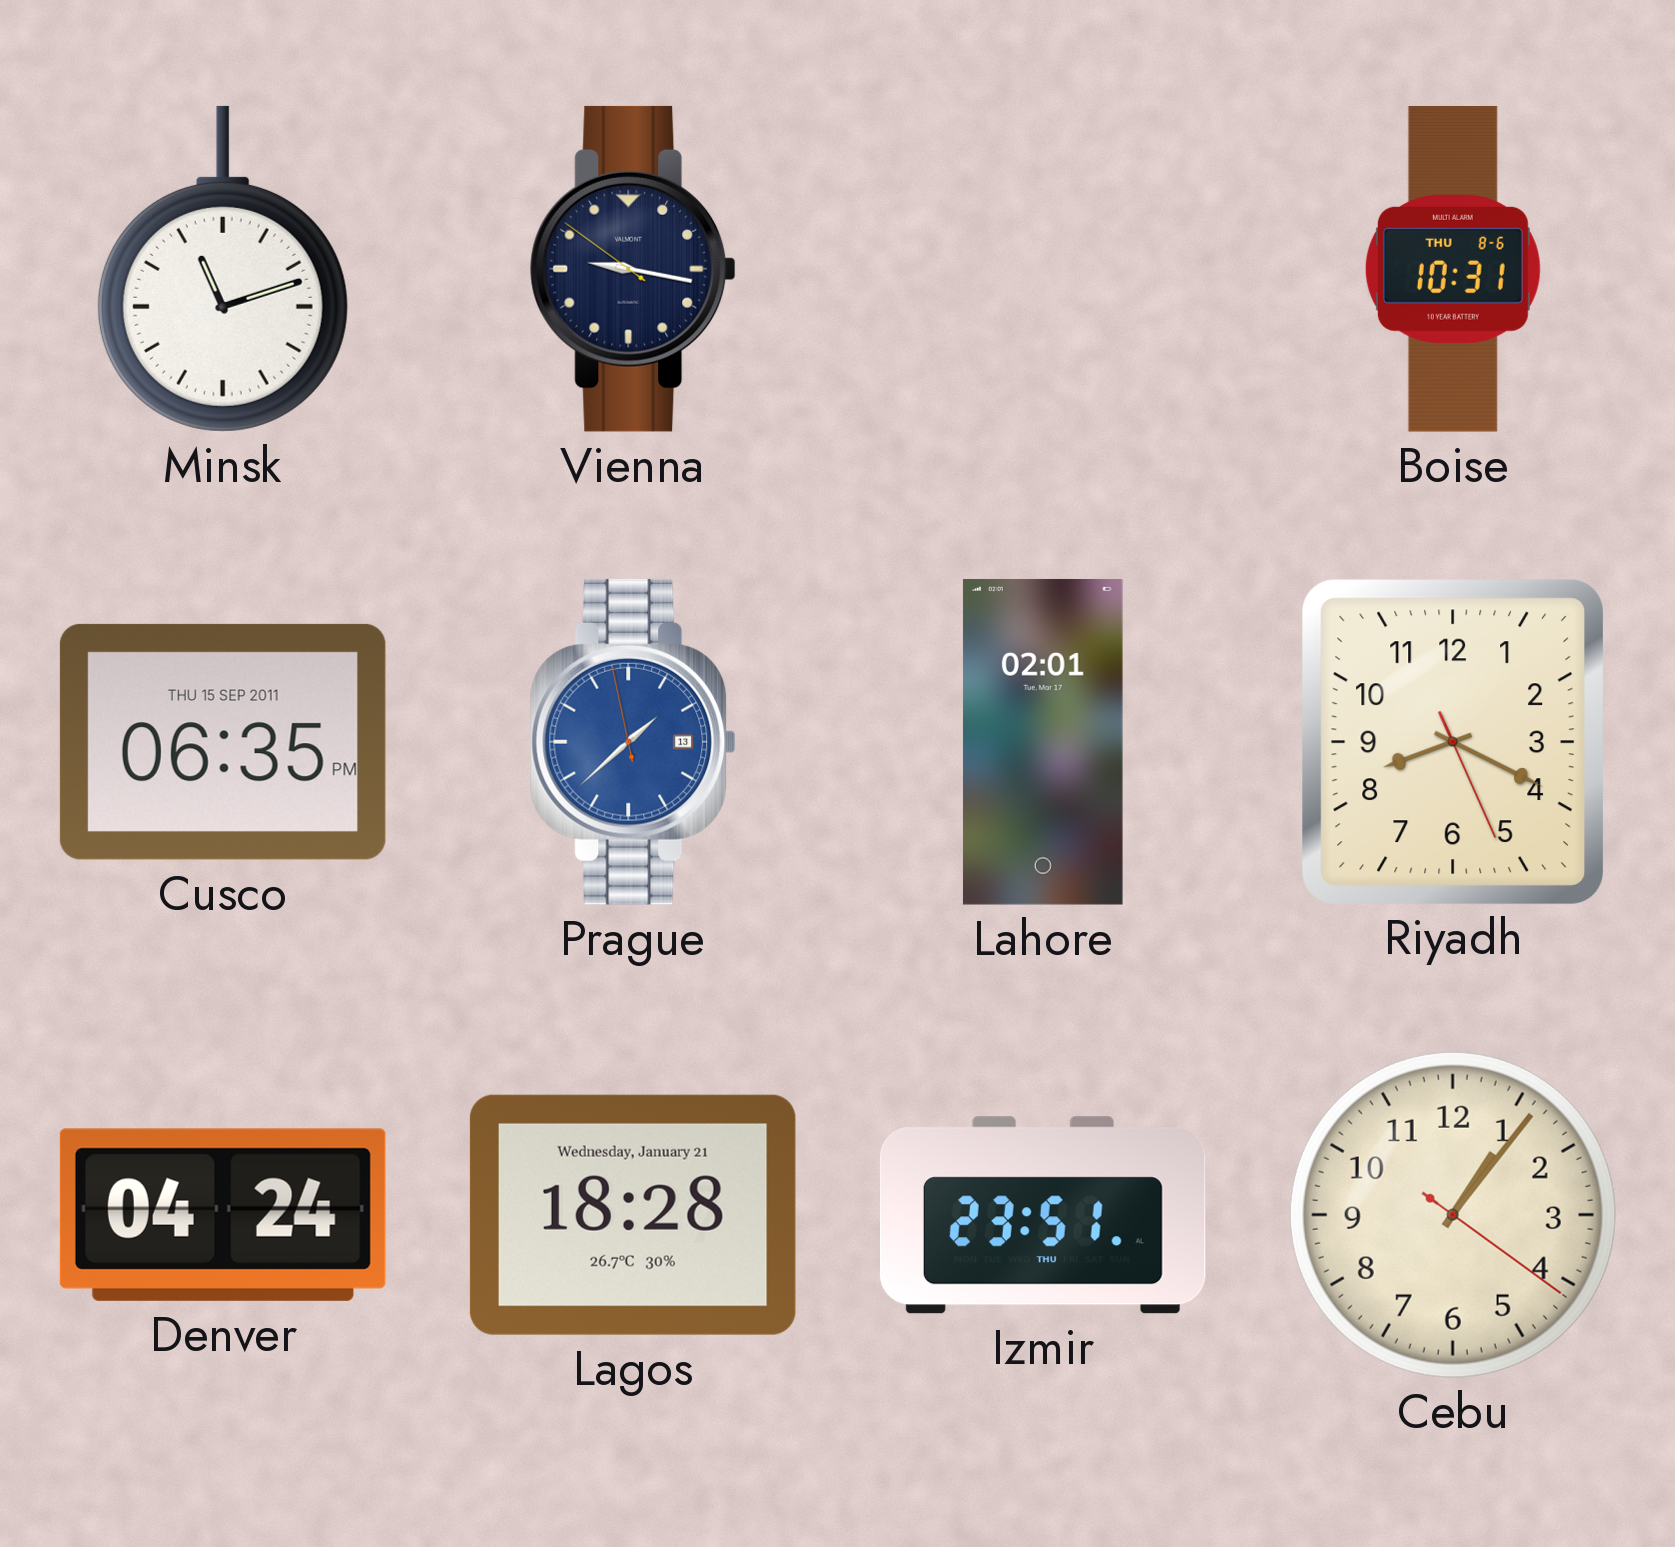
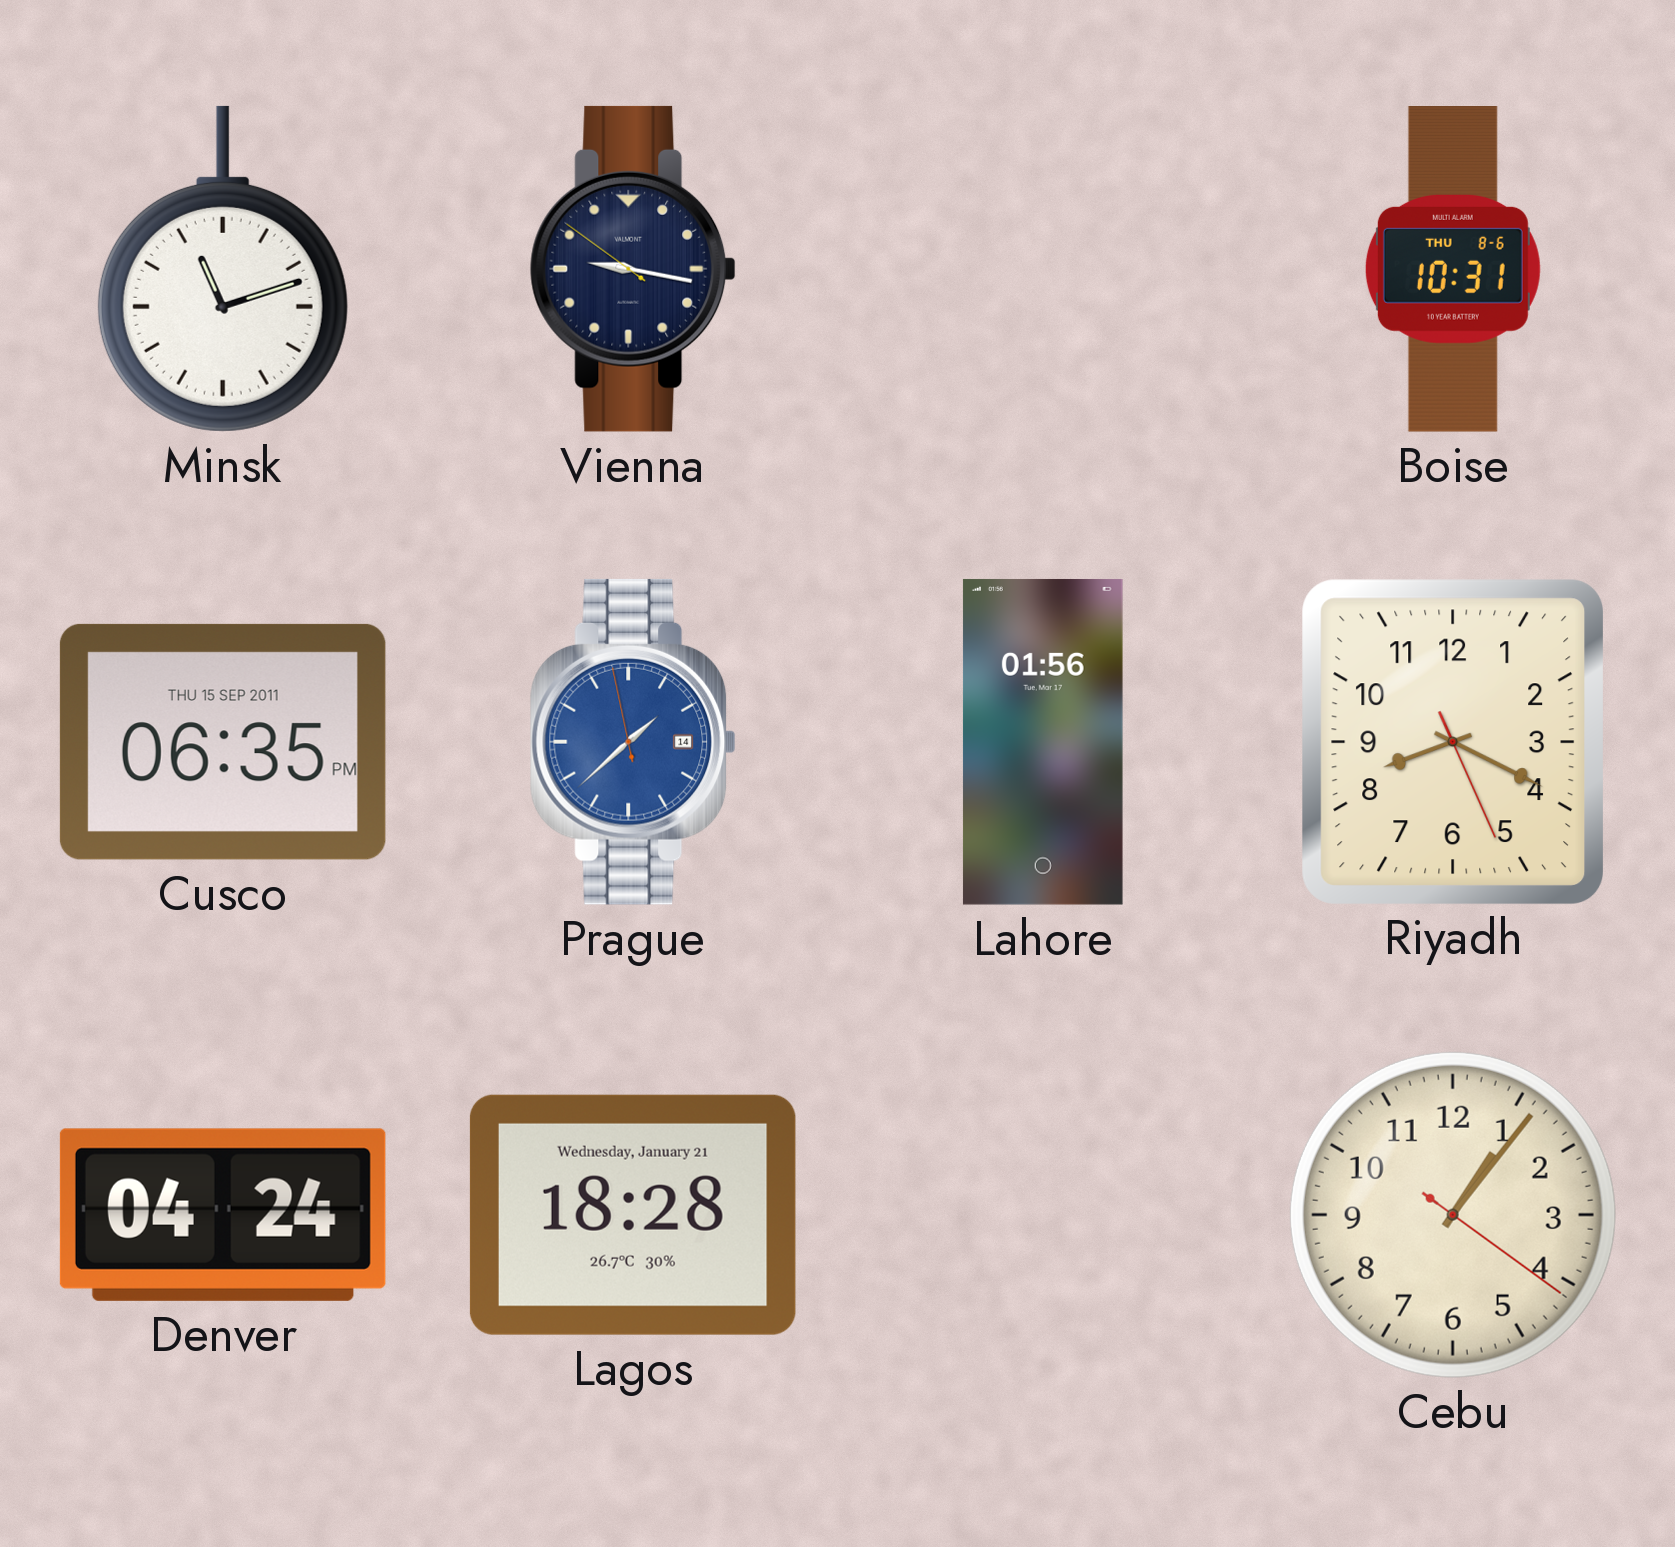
Prague date: 13 -> 14 (633, 742)
Lahore: 02:01 -> 01:56 (1043, 742)
Izmir: 23:51 -> none (1043, 1215)
